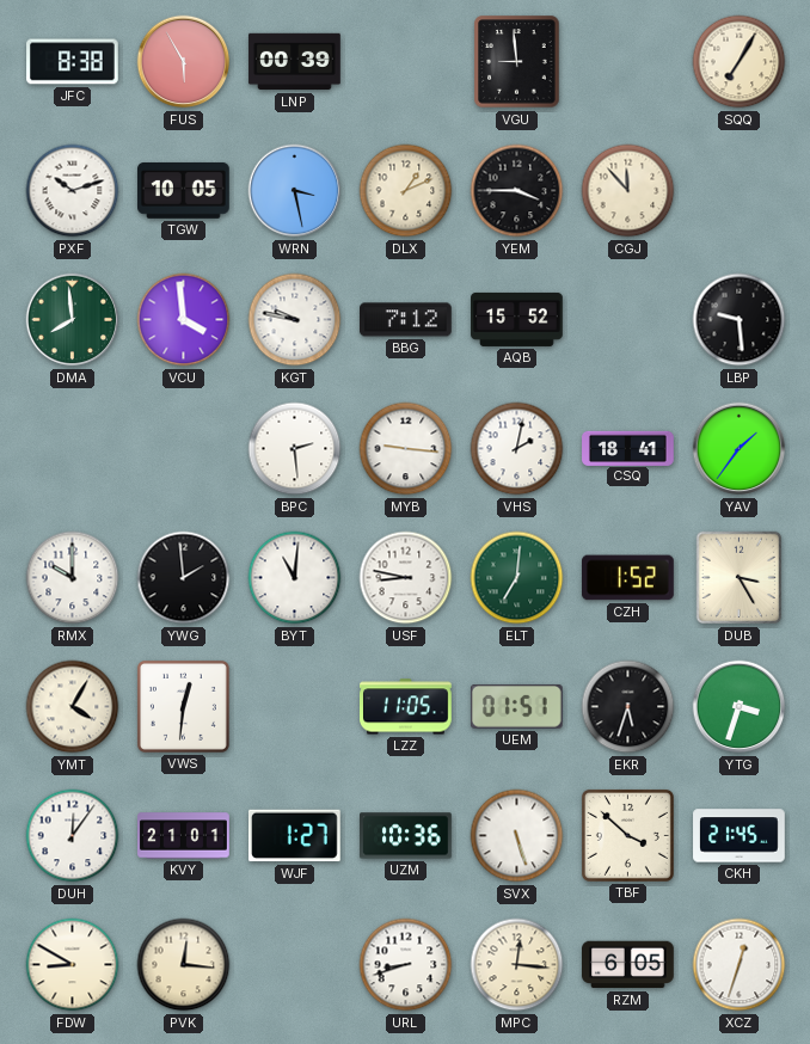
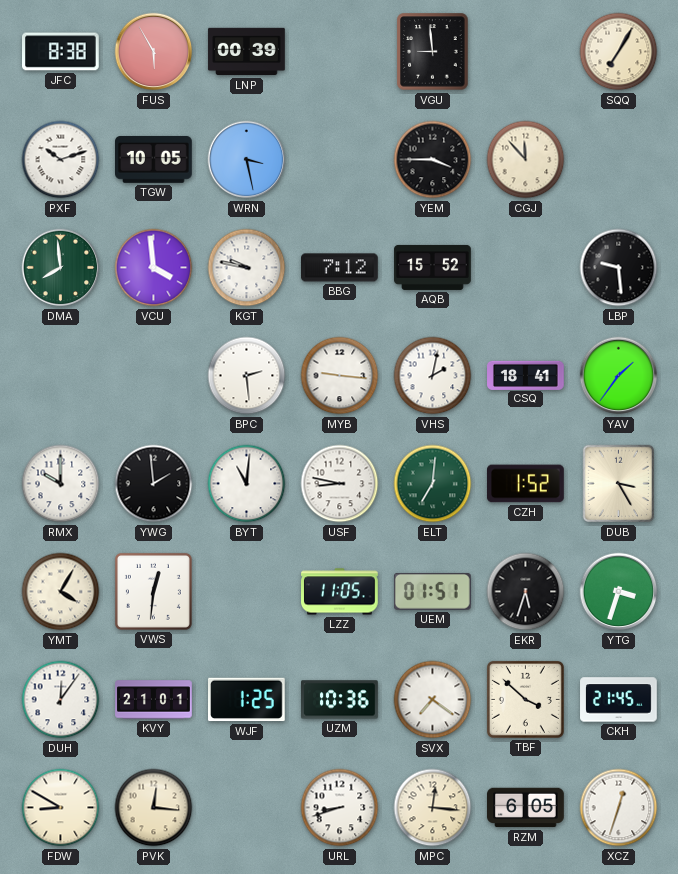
DLX: 1:11 -> none (406, 191)
WJF: 1:27 -> 1:25 (247, 700)
SVX: 5:27 -> 7:21 (433, 700)
